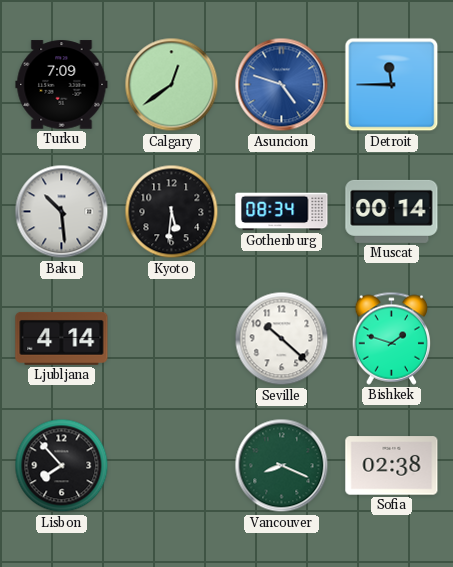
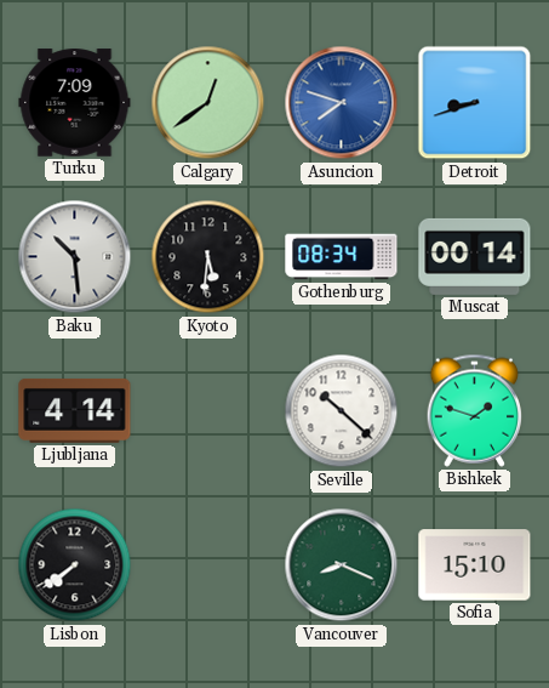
Asuncion: 4:48 -> 7:48 (342, 103)
Detroit: 11:45 -> 8:42 (475, 103)
Lisbon: 7:53 -> 7:39 (75, 565)
Sofia: 02:38 -> 15:10 (475, 565)
